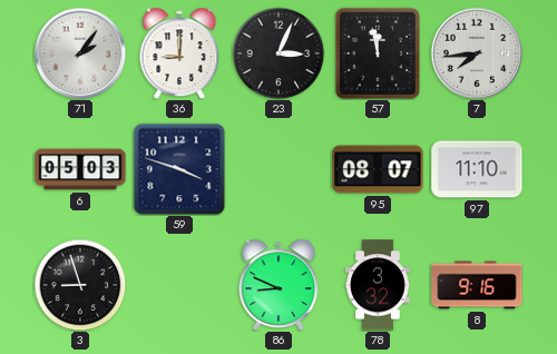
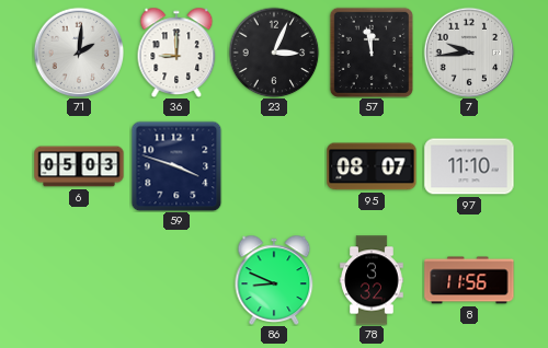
71: 2:06 -> 2:01 (79, 53)
7: 7:44 -> 9:44 (469, 53)
3: 8:57 -> none (80, 285)
8: 9:16 -> 11:56 (469, 280)
